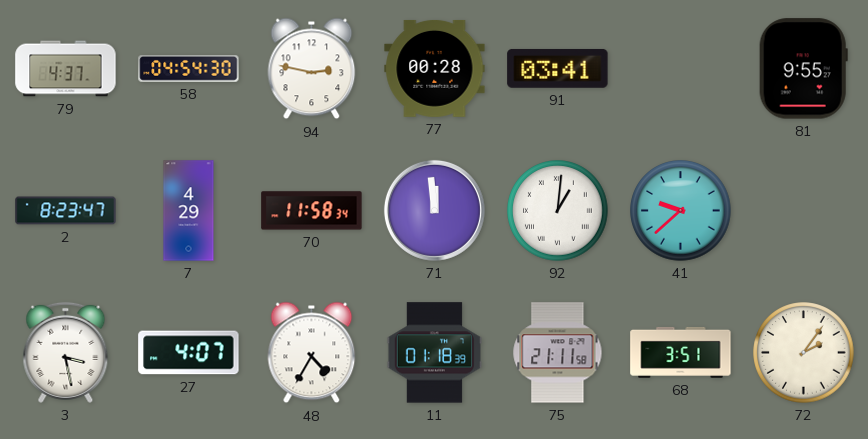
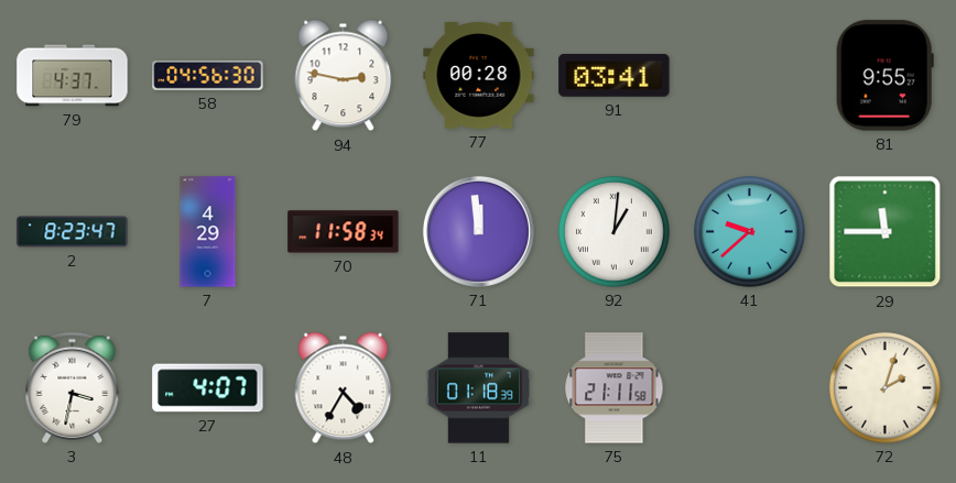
58: 04:54 -> 04:56 (208, 76)
29: none -> 11:45 (886, 232)
3: 3:28 -> 3:32 (73, 387)
68: 3:51 -> none (681, 352)
72: 2:06 -> 2:03 (886, 388)
